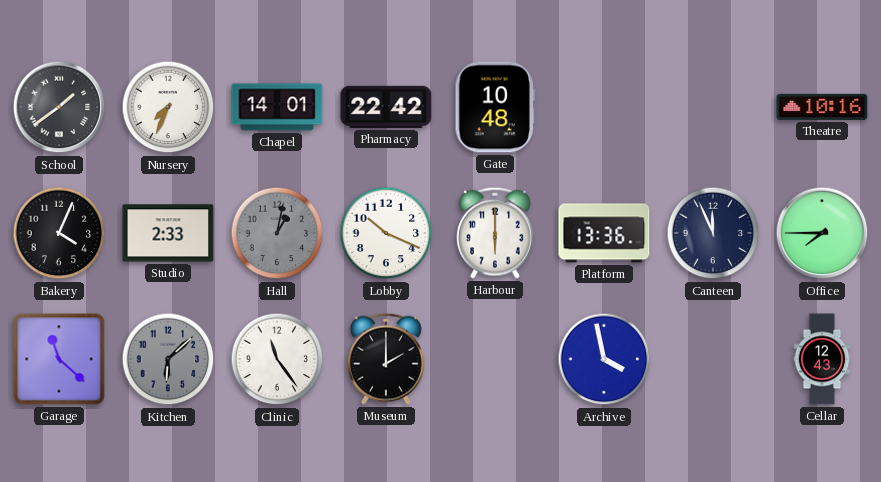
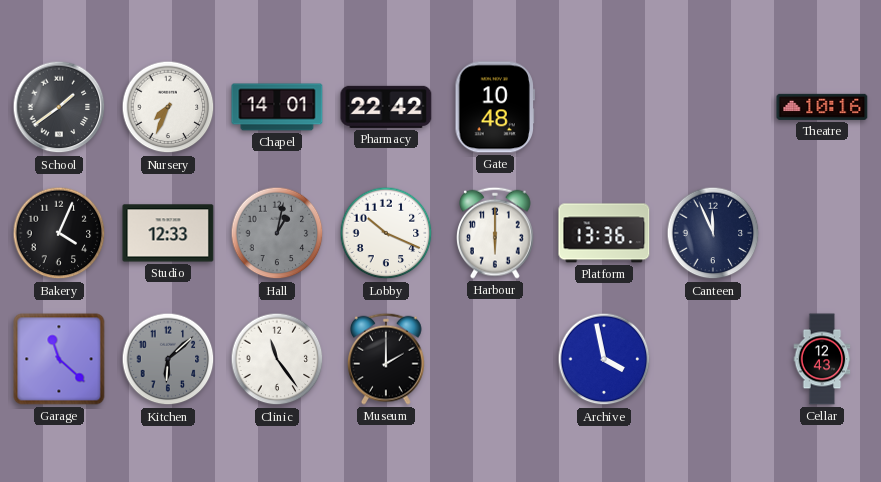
Studio: 2:33 -> 12:33 (168, 233)
Office: 7:45 -> none (822, 233)
